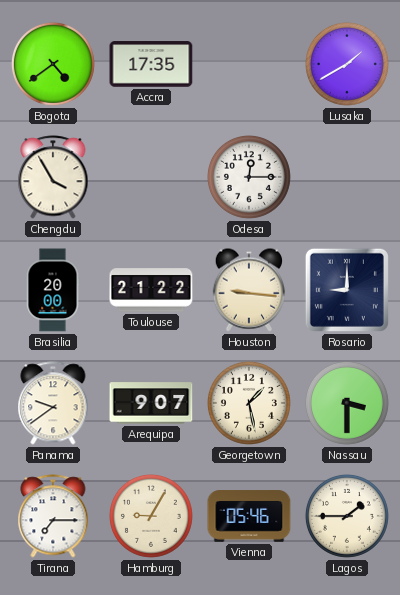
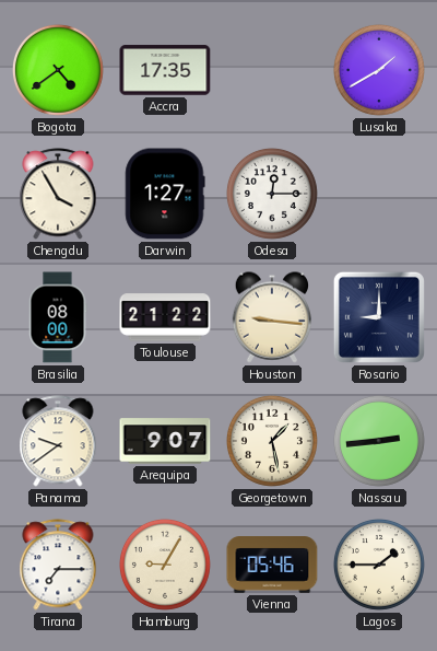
Darwin: none -> 1:27 (165, 194)
Brasilia: 20:00 -> 08:00 (58, 317)
Nassau: 3:30 -> 2:44 (379, 441)
